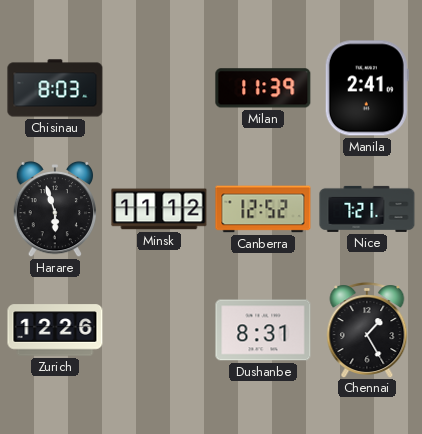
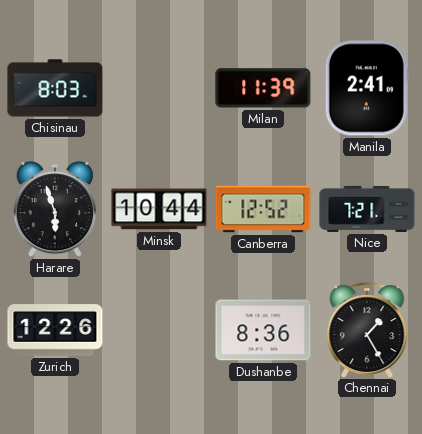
Minsk: 11:12 -> 10:44 (159, 209)
Dushanbe: 8:31 -> 8:36 (263, 330)
